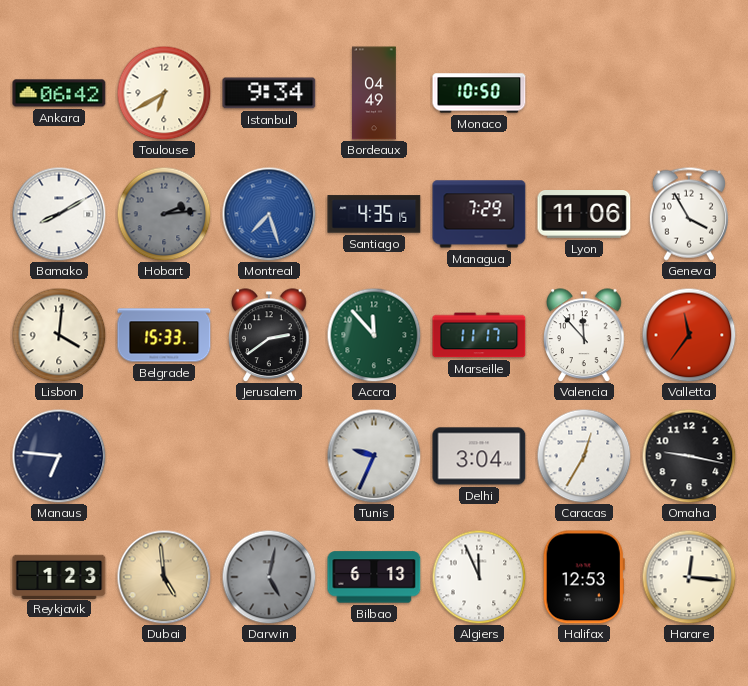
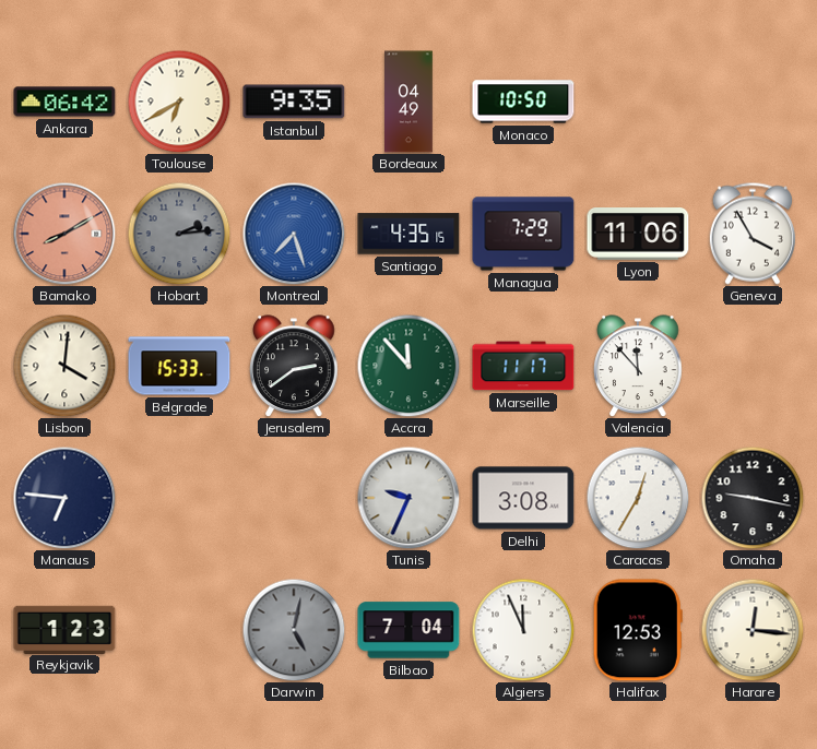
Istanbul: 9:34 -> 9:35 (294, 102)
Bamako dial: white -> salmon (64, 234)
Valletta: 11:36 -> none (689, 335)
Delhi: 3:04 -> 3:08 (523, 498)
Dubai: 4:59 -> none (164, 577)
Bilbao: 6:13 -> 7:04 (408, 630)
